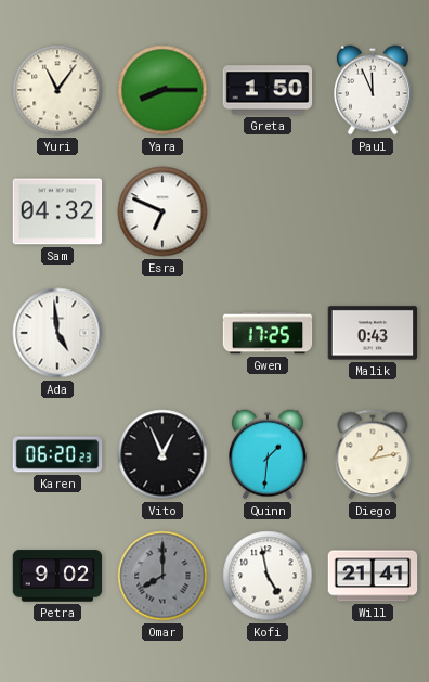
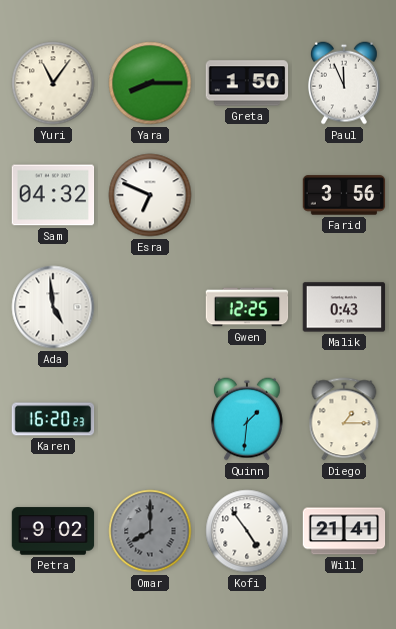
Farid: none -> 3:56 (344, 195)
Gwen: 17:25 -> 12:25 (247, 307)
Karen: 06:20 -> 16:20 (53, 419)
Vito: 12:56 -> none (162, 454)
Diego: 1:13 -> 1:15 (344, 419)
Kofi: 4:58 -> 4:54 (247, 531)
